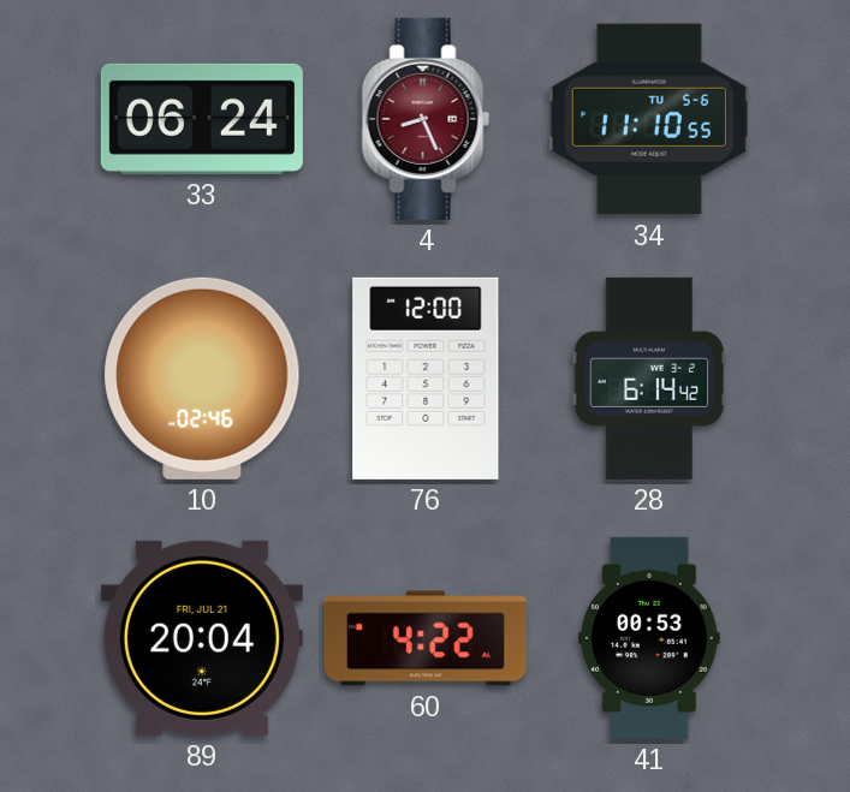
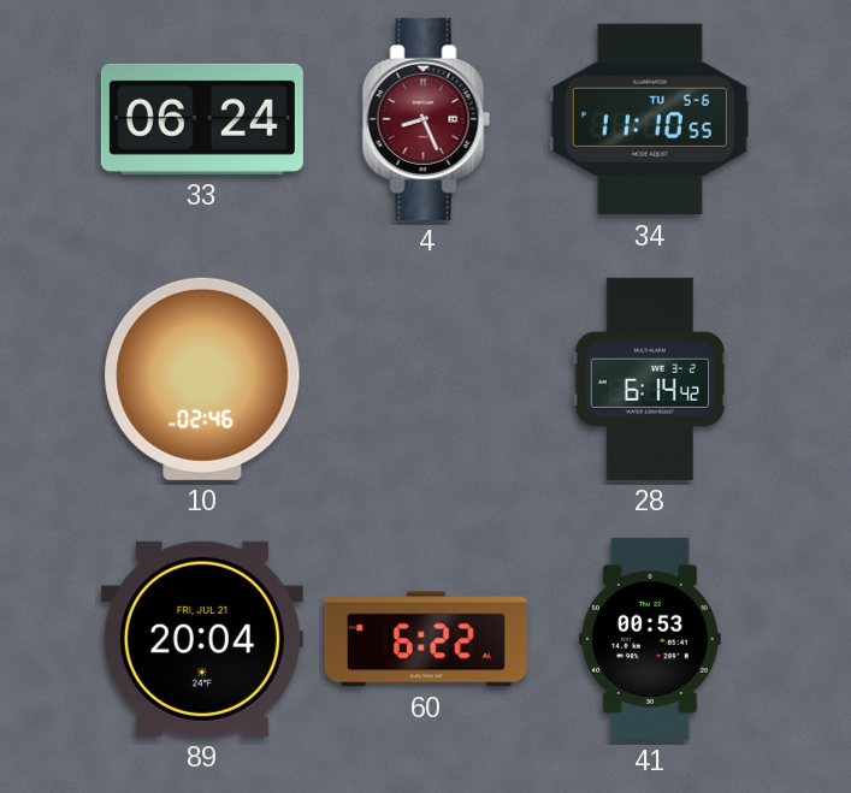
76: 12:00 -> none (426, 379)
60: 4:22 -> 6:22 (426, 639)
